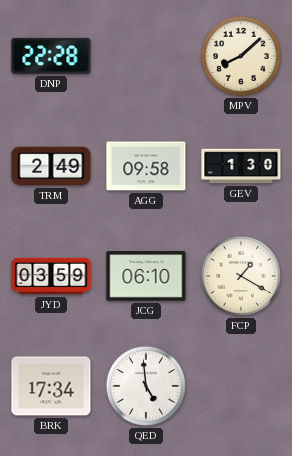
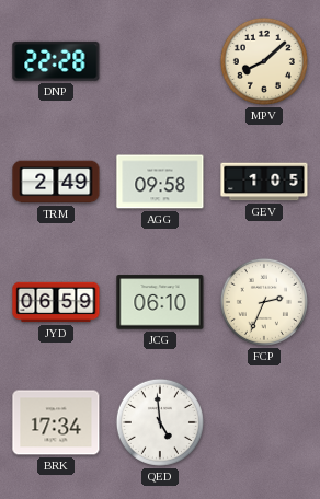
GEV: 1:30 -> 1:05 (264, 182)
JYD: 03:59 -> 06:59 (56, 302)
FCP: 1:20 -> 2:34 (264, 302)
